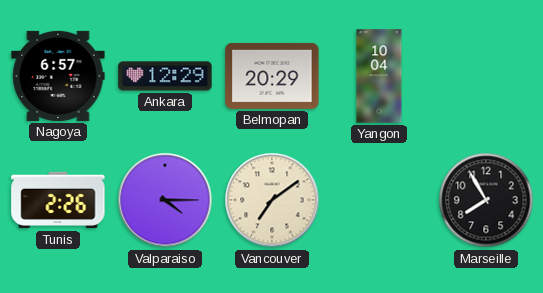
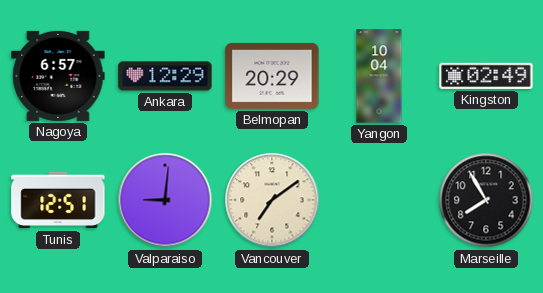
Kingston: none -> 02:49 (486, 76)
Tunis: 2:26 -> 12:51 (58, 200)
Valparaiso: 4:15 -> 9:01 (165, 200)
